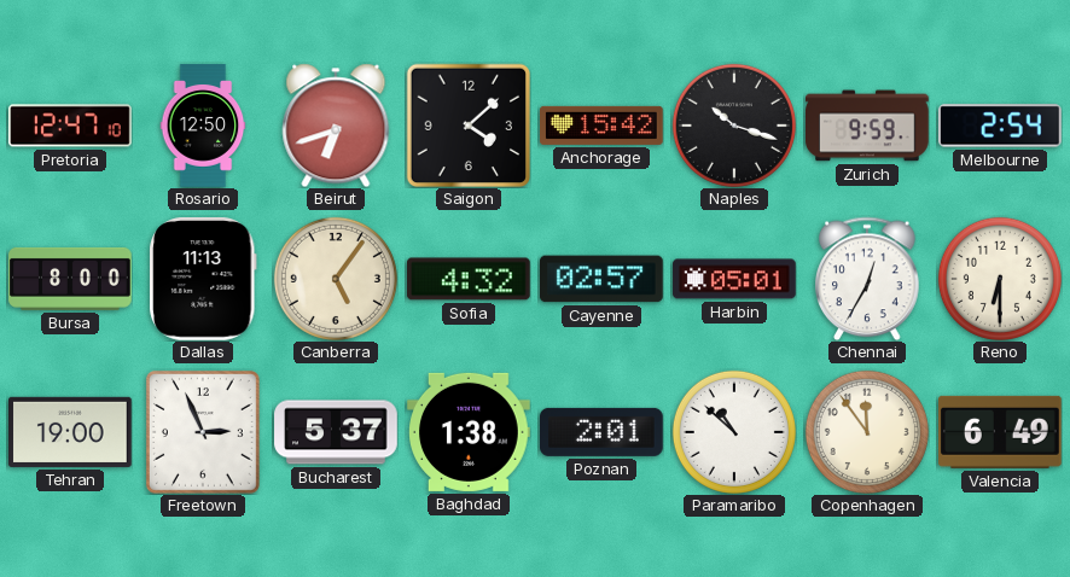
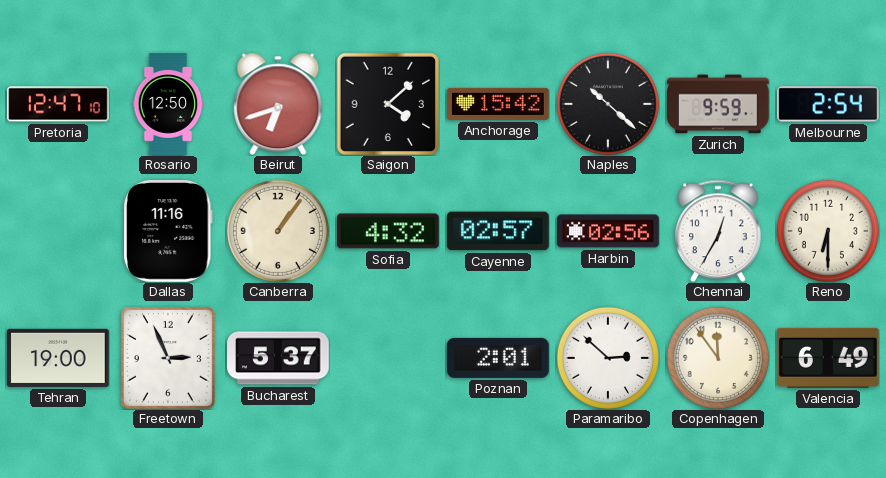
Naples: 10:18 -> 10:22 (608, 104)
Bursa: 8:00 -> none (70, 279)
Dallas: 11:13 -> 11:16 (168, 232)
Canberra: 5:06 -> 1:06 (278, 231)
Harbin: 05:01 -> 02:56 (608, 231)
Baghdad: 1:38 -> none (470, 432)
Paramaribo: 10:52 -> 2:52 (608, 358)
